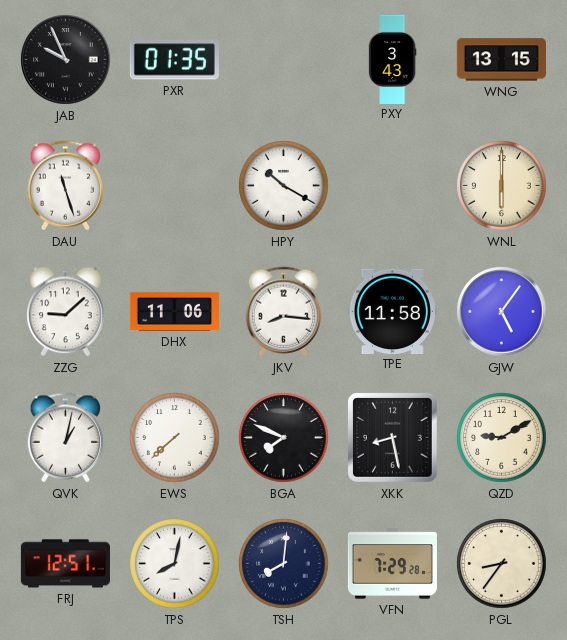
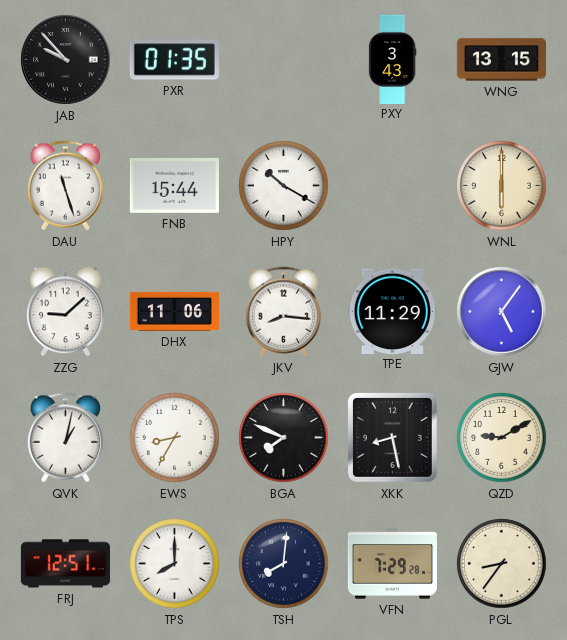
JAB: 9:56 -> 9:53 (66, 60)
FNB: none -> 15:44 (174, 185)
TPE: 11:58 -> 11:29 (392, 311)
EWS: 7:38 -> 8:35 (175, 438)
TPS: 8:02 -> 8:00 (175, 564)
